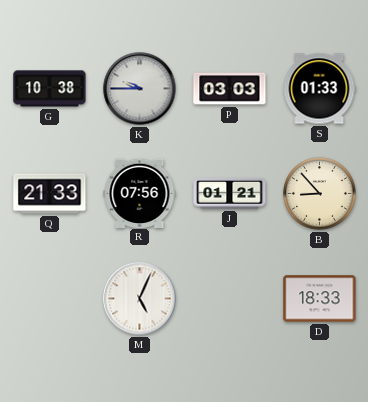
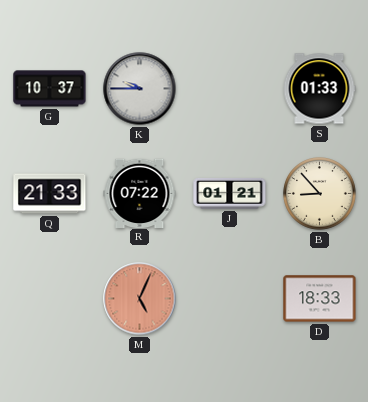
G: 10:38 -> 10:37 (50, 89)
P: 03:03 -> none (230, 89)
R: 07:56 -> 07:22 (140, 193)
M dial: white -> salmon (140, 299)
